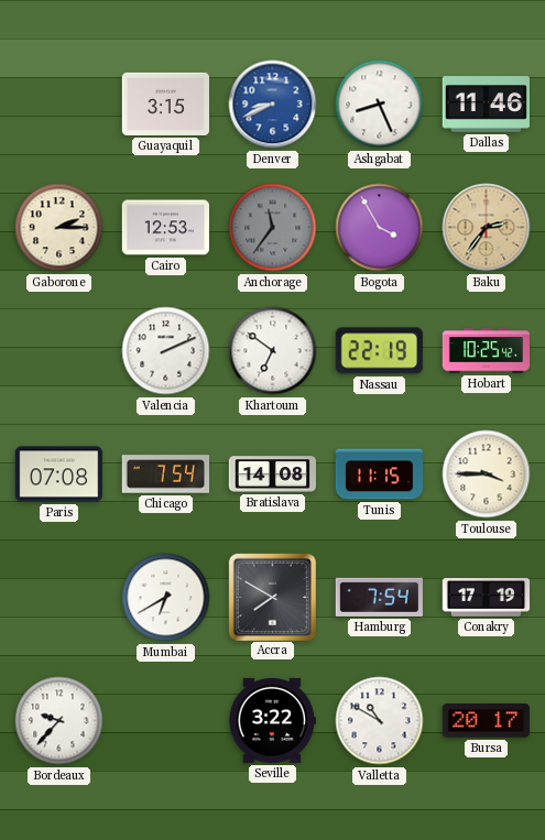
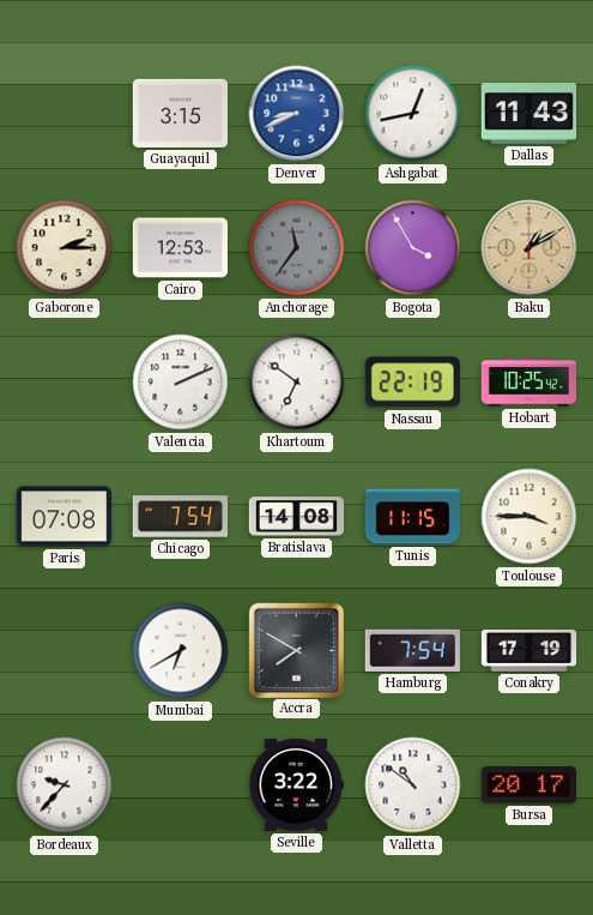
Ashgabat: 8:26 -> 12:43 (413, 114)
Dallas: 11:46 -> 11:43 (530, 114)
Baku: 2:36 -> 1:10 (530, 248)
Valletta: 10:50 -> 10:51 (413, 785)
